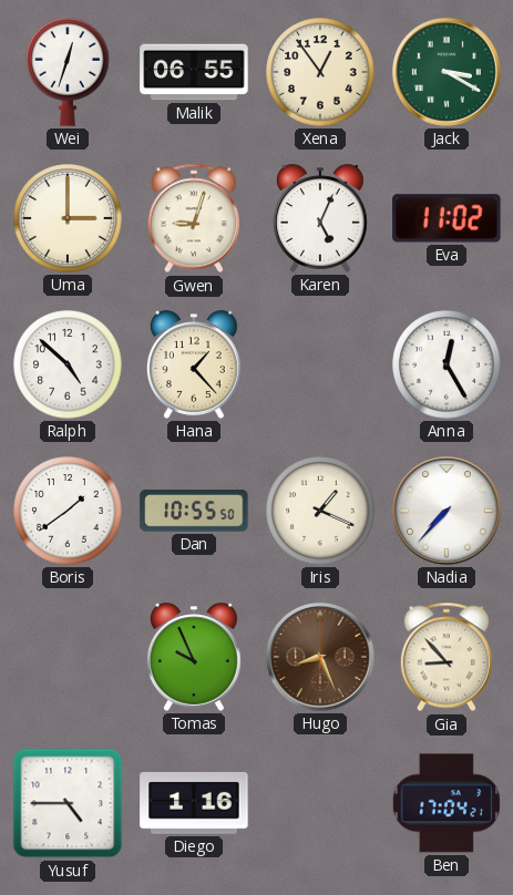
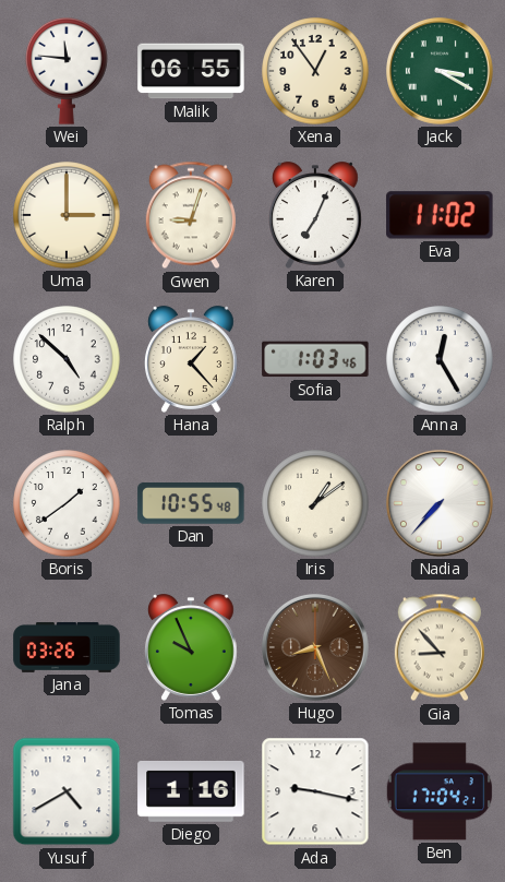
Wei: 12:33 -> 11:46 (67, 71)
Karen: 5:04 -> 7:04 (315, 215)
Sofia: none -> 1:03 (315, 359)
Dan: 10:55:50 -> 10:55:48 (191, 504)
Iris: 1:19 -> 1:09 (315, 503)
Jana: none -> 03:26 (67, 647)
Yusuf: 4:45 -> 4:40 (67, 791)
Ada: none -> 9:17 (315, 791)
